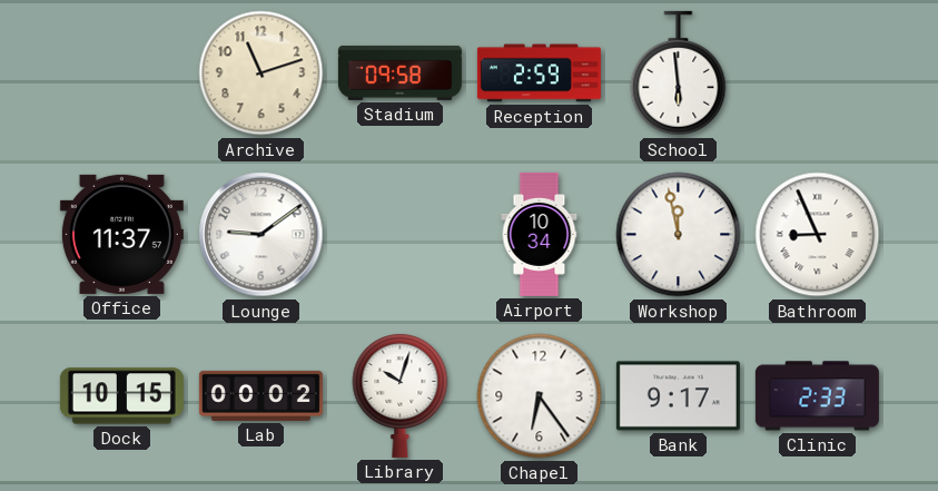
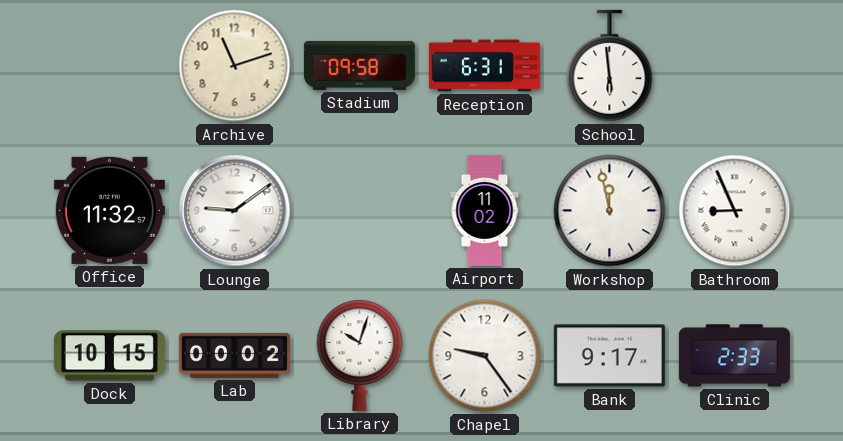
Reception: 2:59 -> 6:31 (484, 66)
Office: 11:37 -> 11:32 (109, 210)
Airport: 10:34 -> 11:02 (485, 210)
Chapel: 6:24 -> 9:24 (485, 356)
